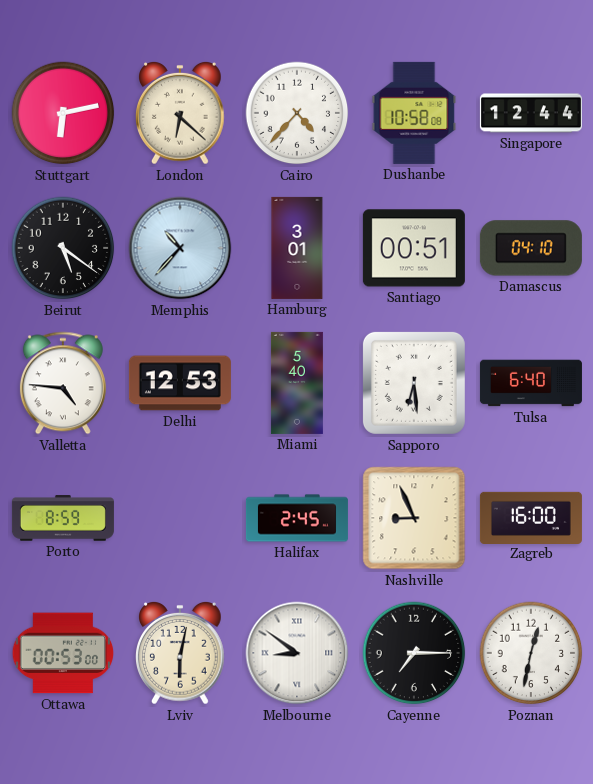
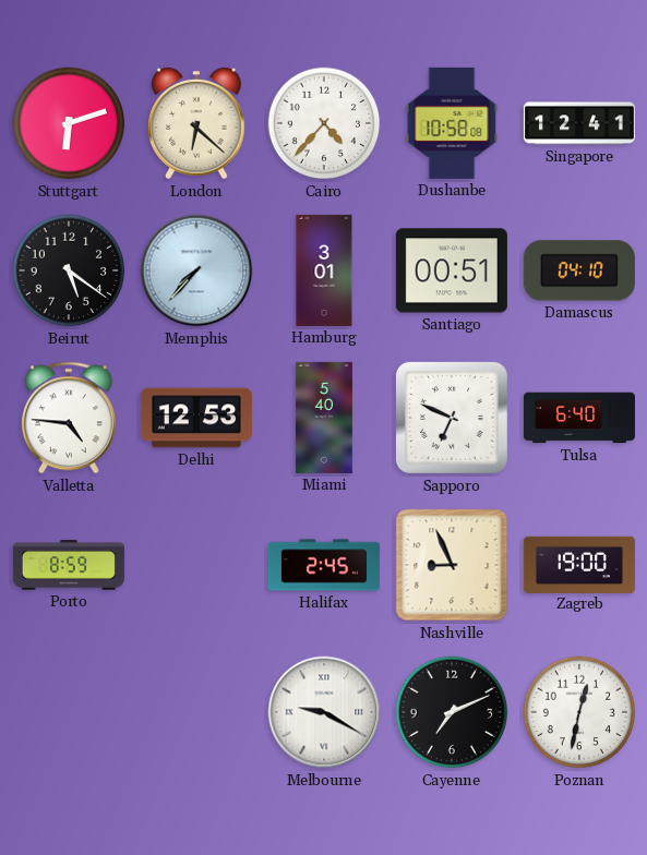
Stuttgart: 6:13 -> 6:12 (69, 123)
Singapore: 12:44 -> 12:41 (579, 123)
Memphis: 10:37 -> 7:37 (196, 270)
Sapporo: 6:29 -> 6:49 (452, 418)
Zagreb: 16:00 -> 19:00 (579, 564)
Ottawa: 00:53 -> none (63, 653)
Lviv: 6:02 -> none (180, 654)
Melbourne: 8:51 -> 9:20 (324, 712)
Cayenne: 7:15 -> 7:11 (452, 712)
